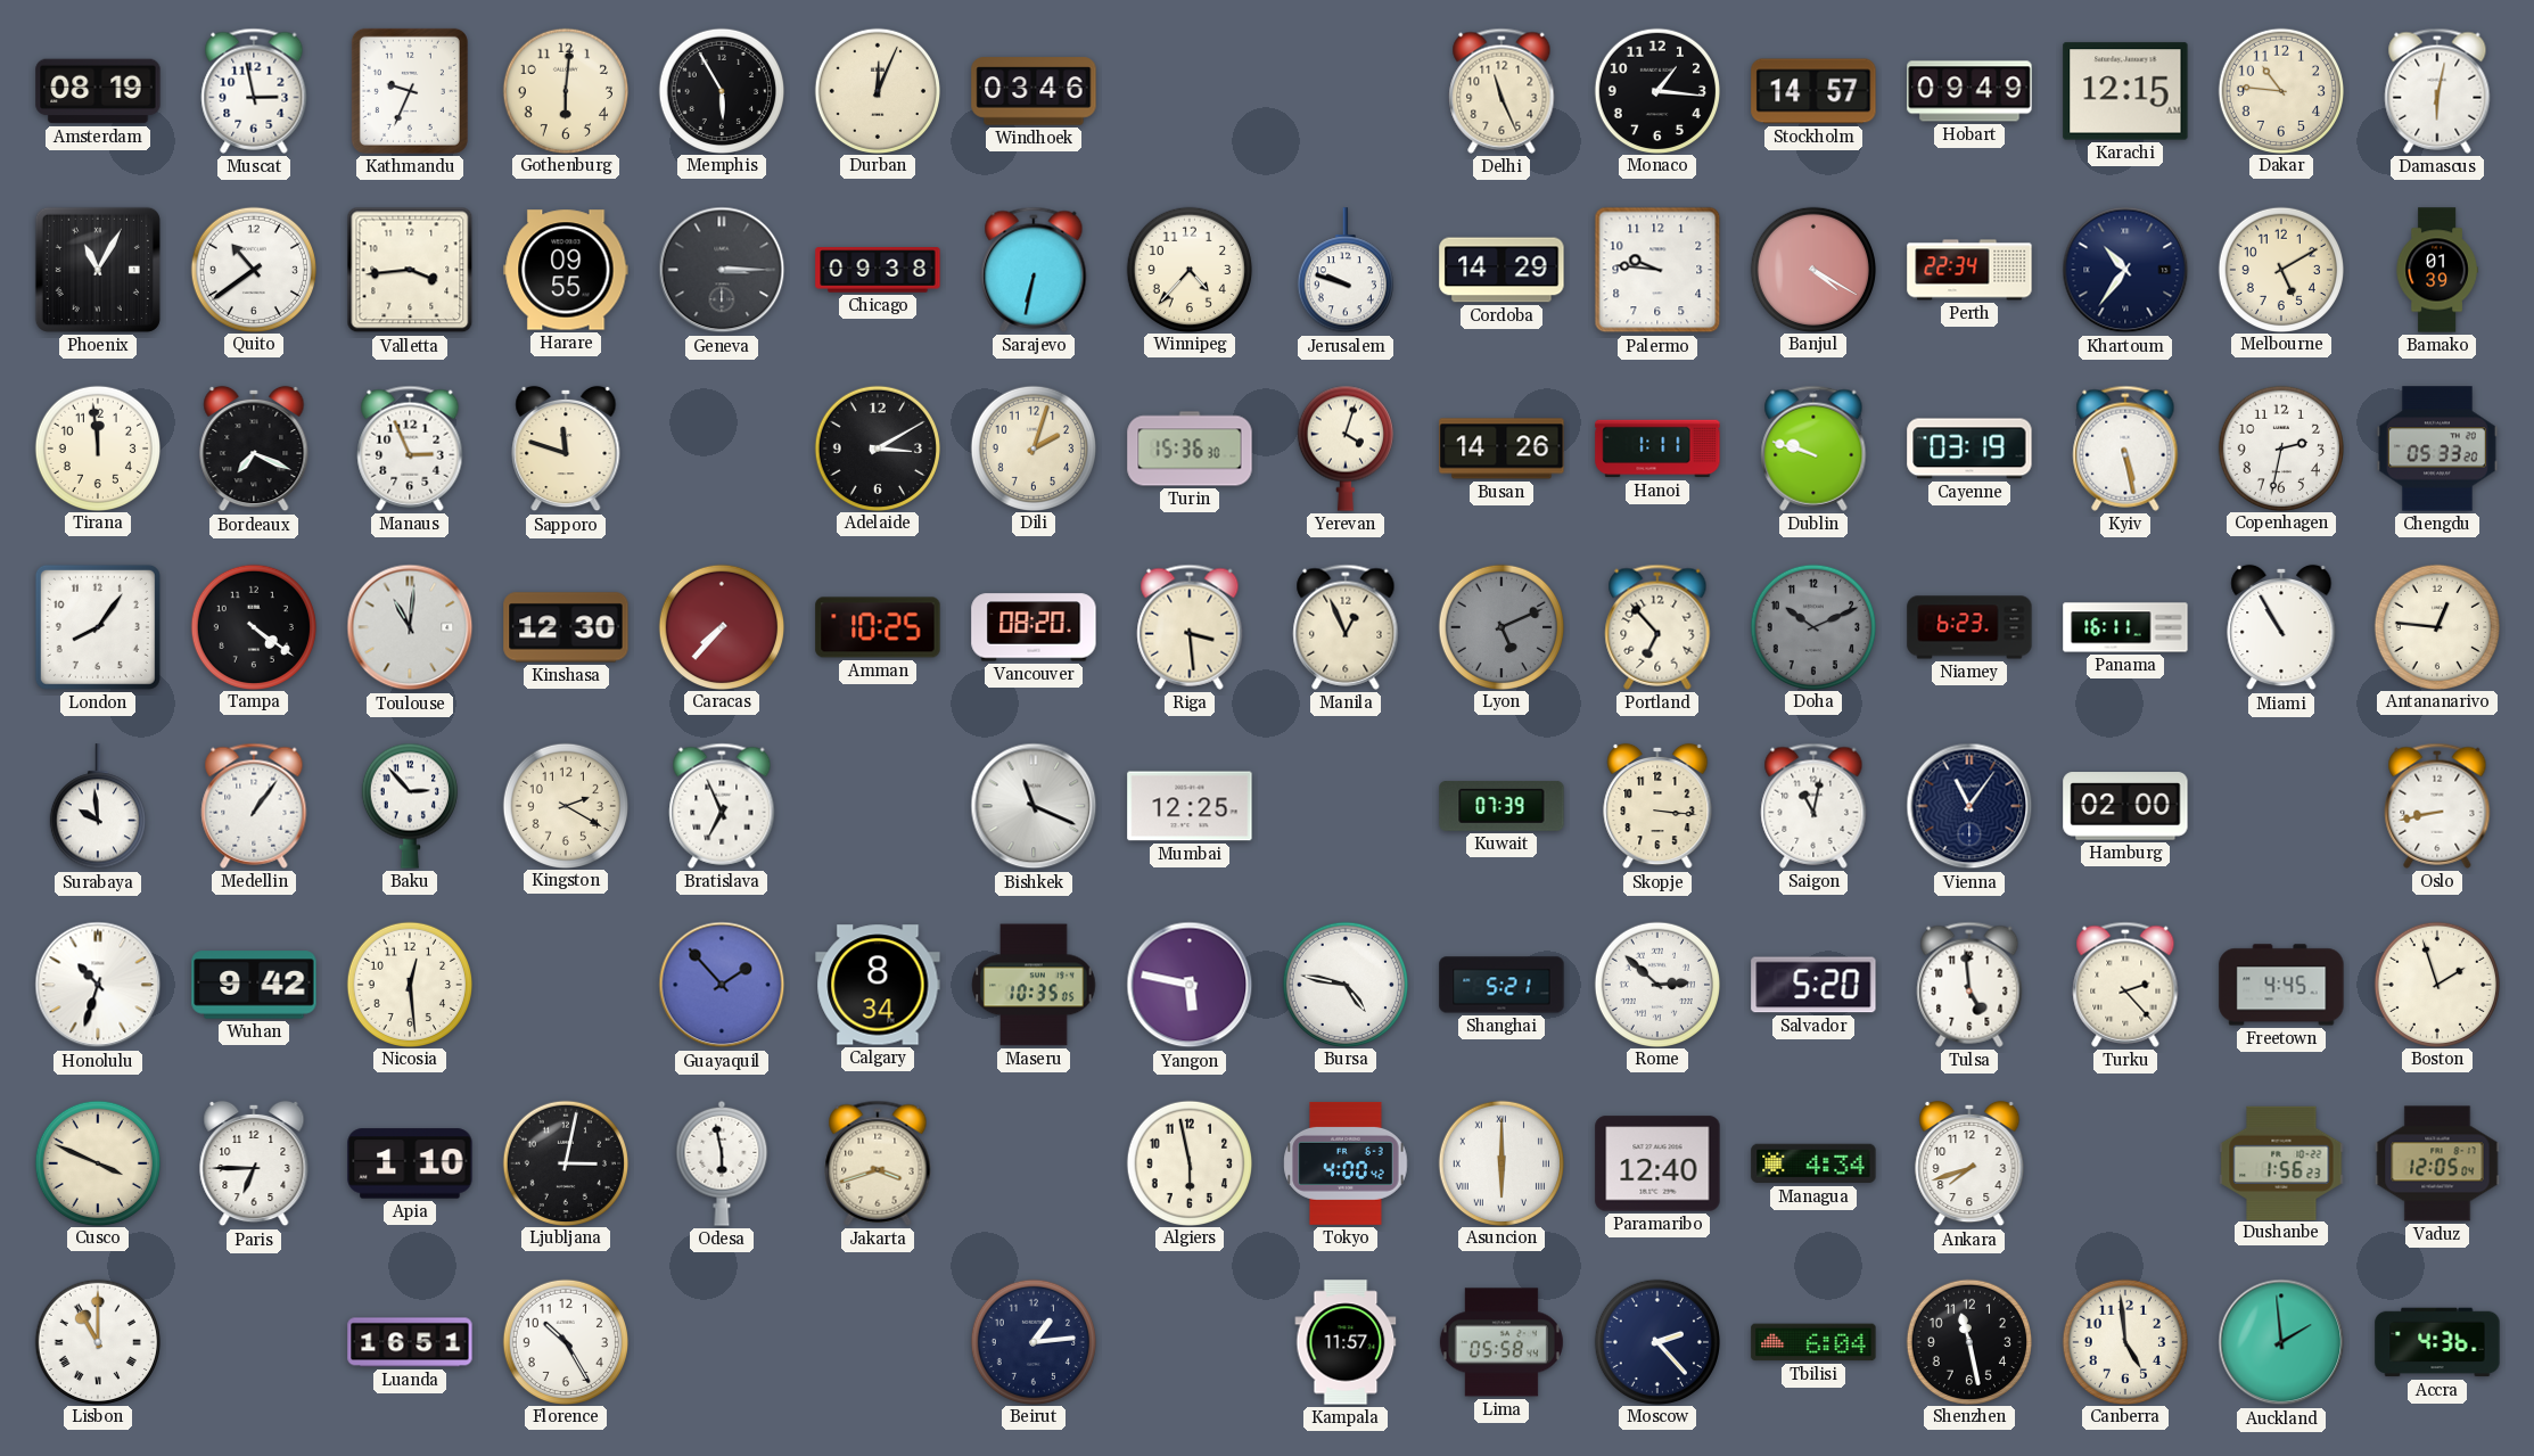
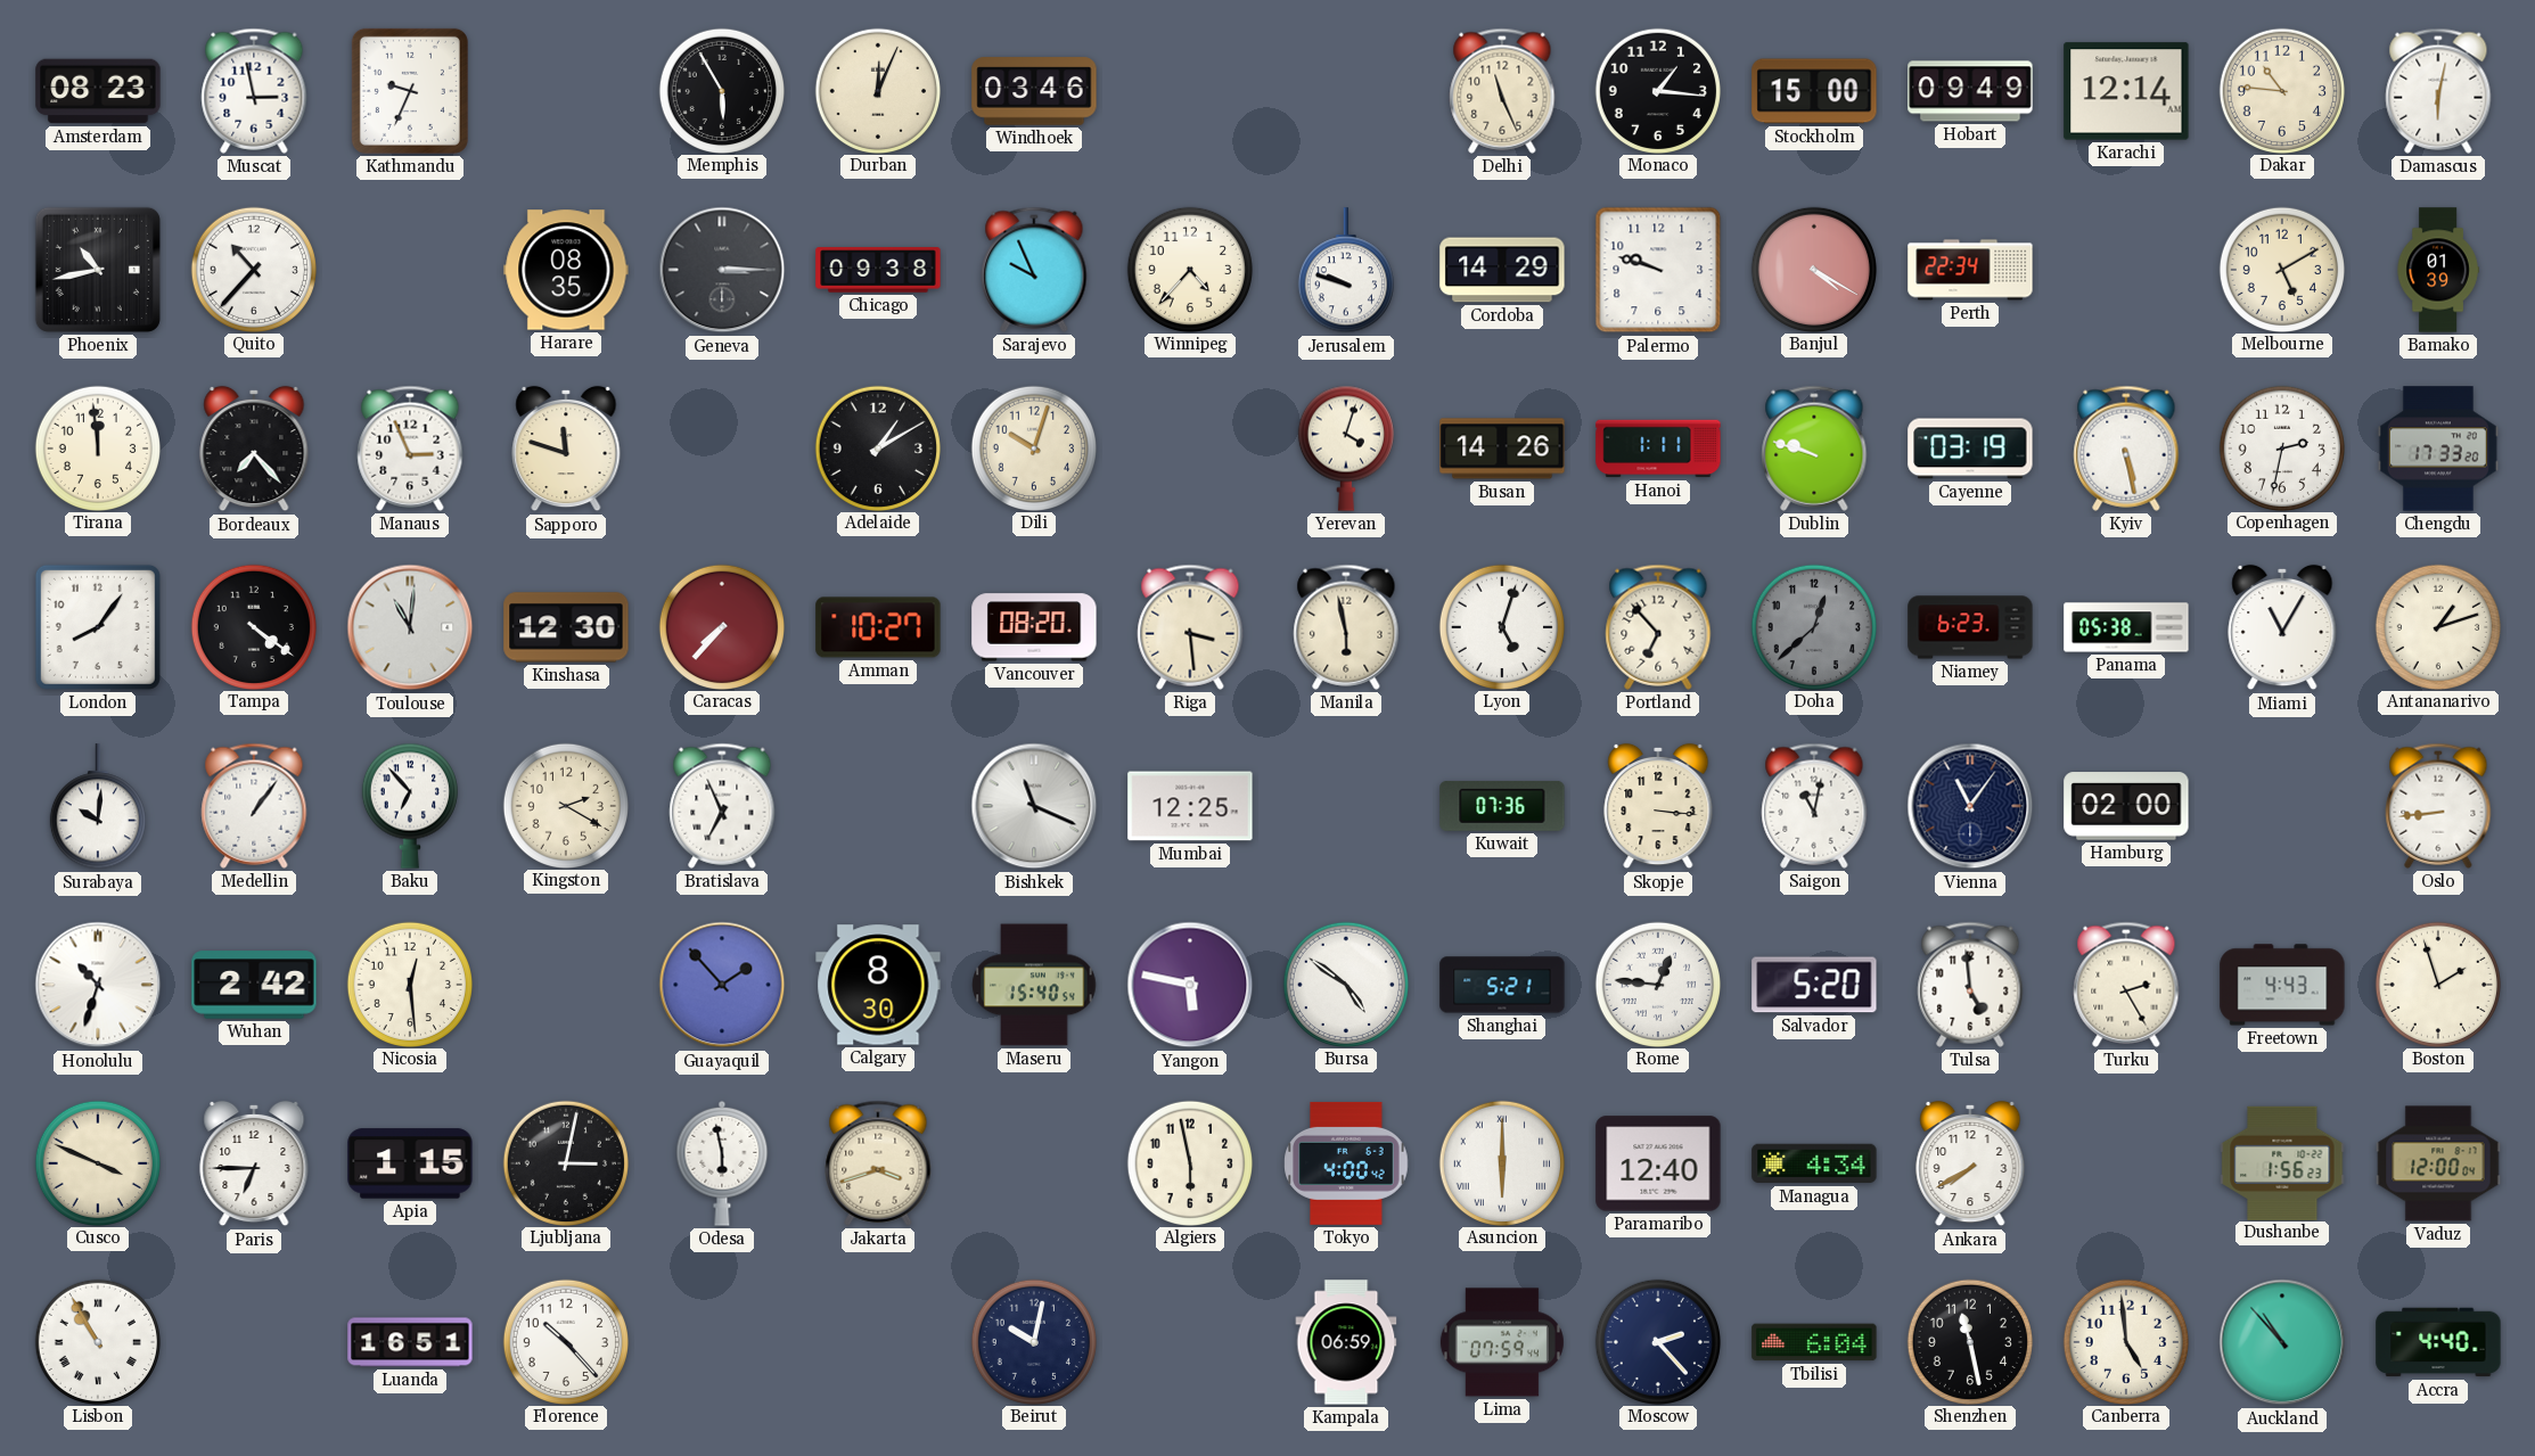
Amsterdam: 08:19 -> 08:23 (98, 91)
Gothenburg: 6:01 -> none (565, 90)
Stockholm: 14:57 -> 15:00 (1814, 91)
Karachi: 12:15 -> 12:14 (2126, 91)
Phoenix: 11:05 -> 10:43 (98, 270)
Quito: 10:39 -> 10:37 (253, 269)
Valletta: 3:44 -> none (410, 270)
Harare: 09:55 -> 08:35 (566, 270)
Sarajevo: 6:32 -> 9:56 (1034, 270)
Palermo: 9:46 -> 9:48 (1658, 270)
Khartoum: 10:36 -> none (2125, 270)
Bordeaux: 7:19 -> 7:23 (254, 449)
Adelaide: 3:10 -> 1:10 (877, 447)
Dili: 2:03 -> 10:03 (1033, 447)
Turin: 15:36 -> none (1190, 449)
Chengdu: 05:33 -> 17:33 (2438, 449)
Amman: 10:25 -> 10:27 (878, 627)
Manila: 12:56 -> 5:58 (1346, 627)
Lyon: 5:11 -> 5:03 (1501, 626)
Lyon dial: grey -> white (1501, 626)
Doha: 10:11 -> 12:38 (1813, 626)
Panama: 16:11 -> 05:38 (2126, 627)
Miami: 10:55 -> 11:05 (2282, 627)
Antananarivo: 12:46 -> 1:12 (2437, 626)
Surabaya: 9:59 -> 10:01 (98, 807)
Baku: 2:53 -> 6:53 (410, 806)
Kuwait: 07:39 -> 07:36 (1502, 806)
Oslo: 8:43 -> 8:44 (2438, 806)
Wuhan: 9:42 -> 2:42 (254, 985)
Calgary: 8:34 -> 8:30 (878, 985)
Maseru: 10:35 -> 15:40 (1034, 985)
Bursa: 4:47 -> 4:51 (1345, 984)
Rome: 2:52 -> 12:46 (1657, 984)
Turku: 2:23 -> 2:25 (2126, 985)
Freetown: 4:45 -> 4:43 (2282, 985)
Apia: 1:10 -> 1:15 (410, 1163)
Ankara: 7:42 -> 7:40 (1970, 1163)
Vaduz: 12:05 -> 12:00 (2438, 1163)
Lisbon: 11:00 -> 10:55 (97, 1341)
Florence: 10:25 -> 10:23 (565, 1341)
Beirut: 1:14 -> 10:02 (1033, 1341)
Kampala: 11:57 -> 06:59 (1346, 1342)
Lima: 05:58 -> 07:59 (1502, 1342)
Auckland: 1:59 -> 10:53 (2282, 1342)
Accra: 4:36 -> 4:40 (2438, 1342)
